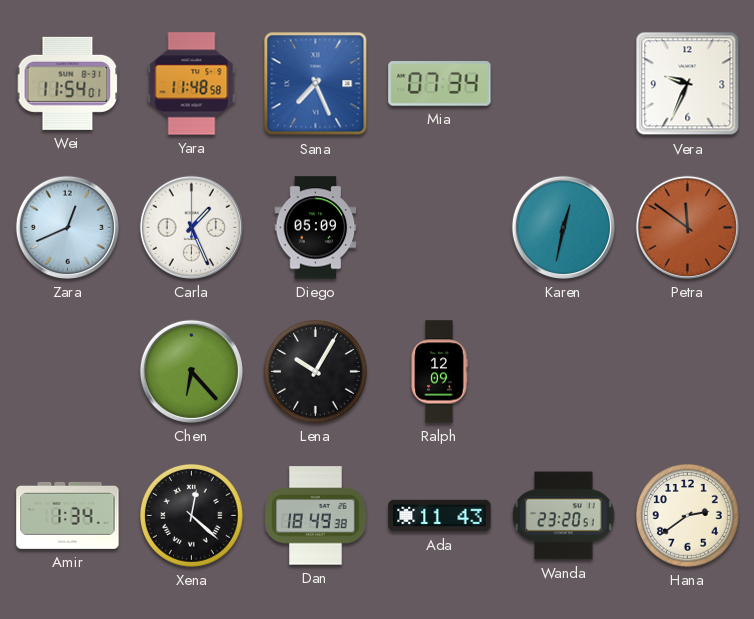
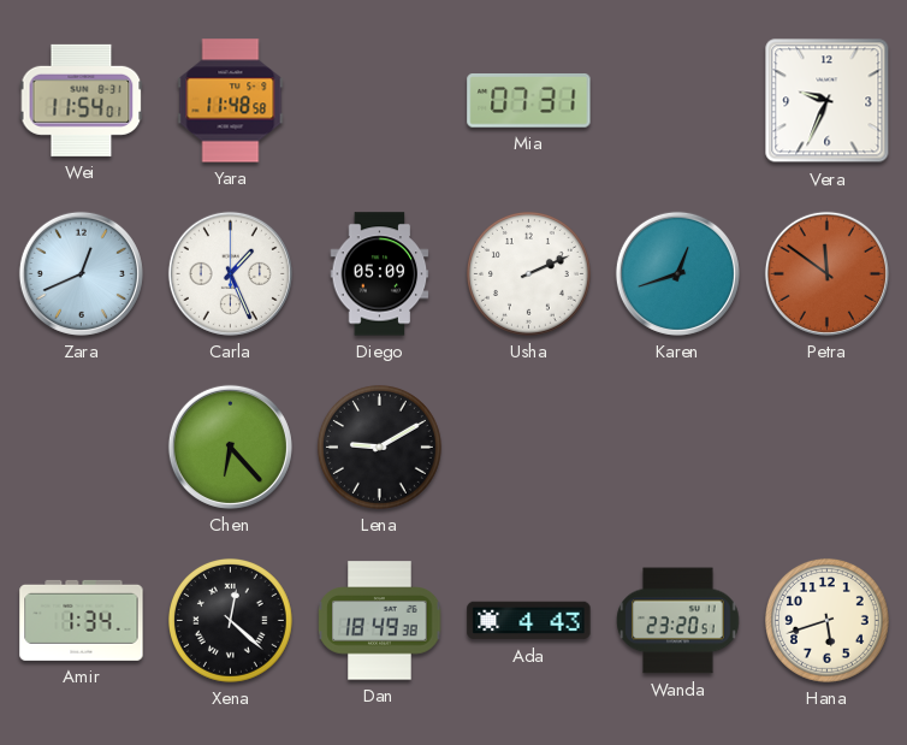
Sana: 7:26 -> none (316, 84)
Mia: 07:34 -> 07:31 (529, 101)
Usha: none -> 2:11 (528, 273)
Karen: 12:32 -> 12:42 (677, 273)
Lena: 10:05 -> 9:10 (379, 447)
Ralph: 12:09 -> none (439, 372)
Ada: 11:43 -> 4:43 (529, 621)
Hana: 2:39 -> 5:42 (826, 620)
